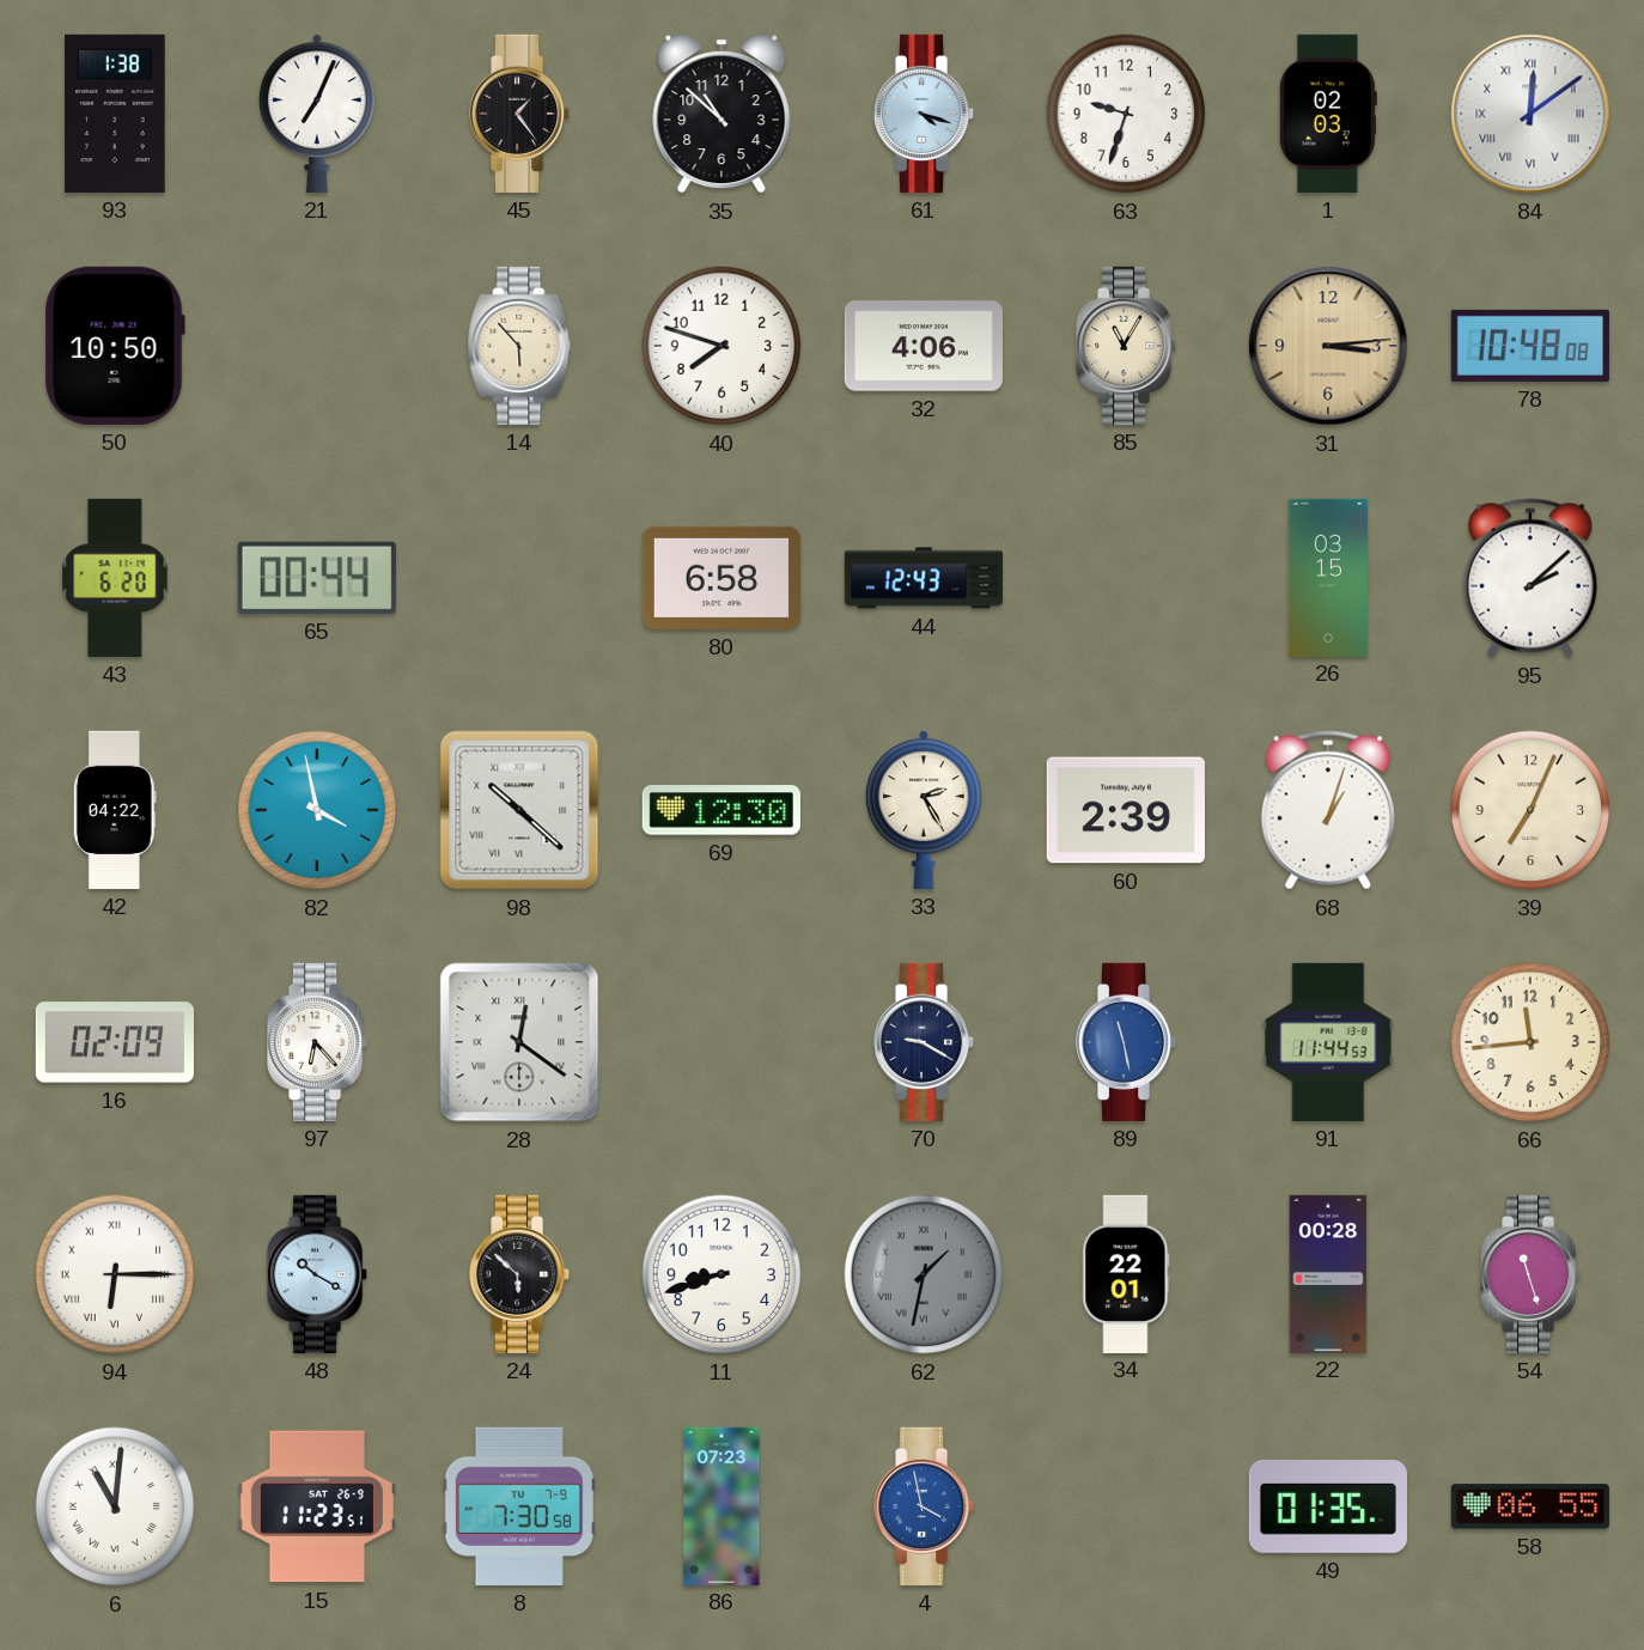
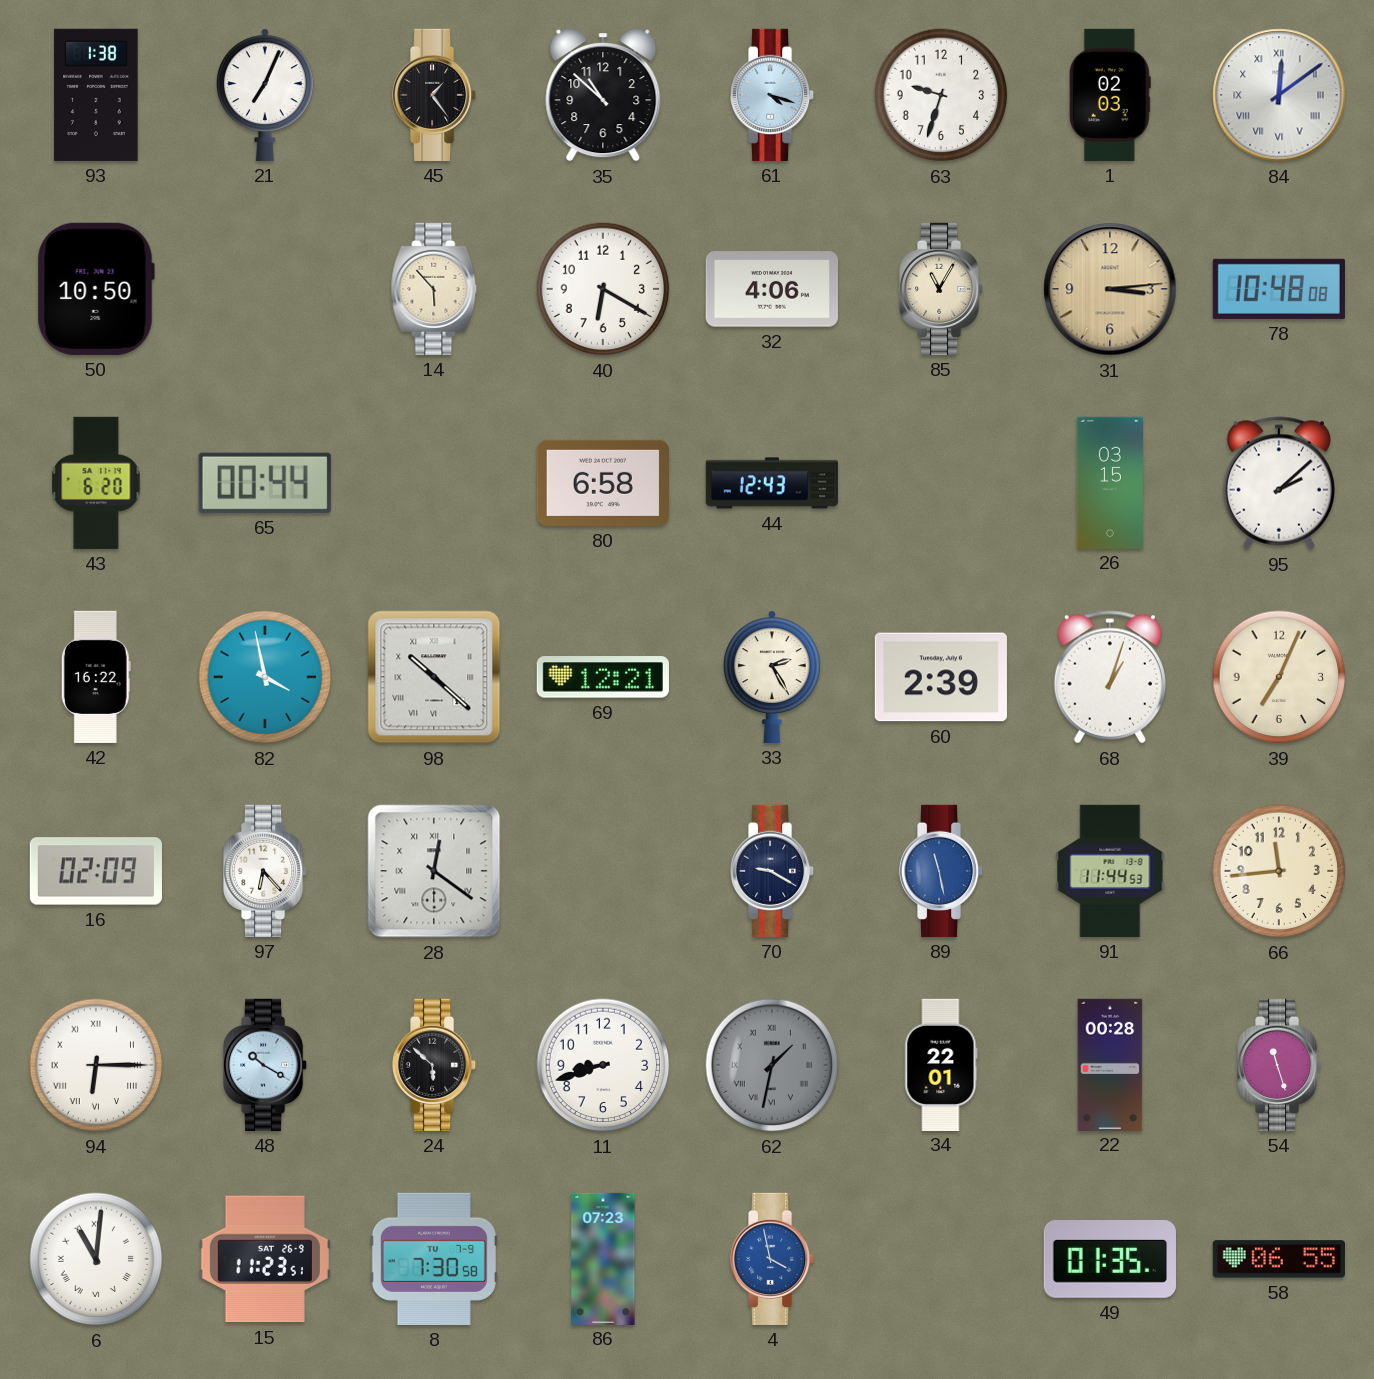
40: 7:48 -> 6:20 (603, 289)
42: 04:22 -> 16:22 (96, 677)
69: 12:30 -> 12:21 (603, 677)
